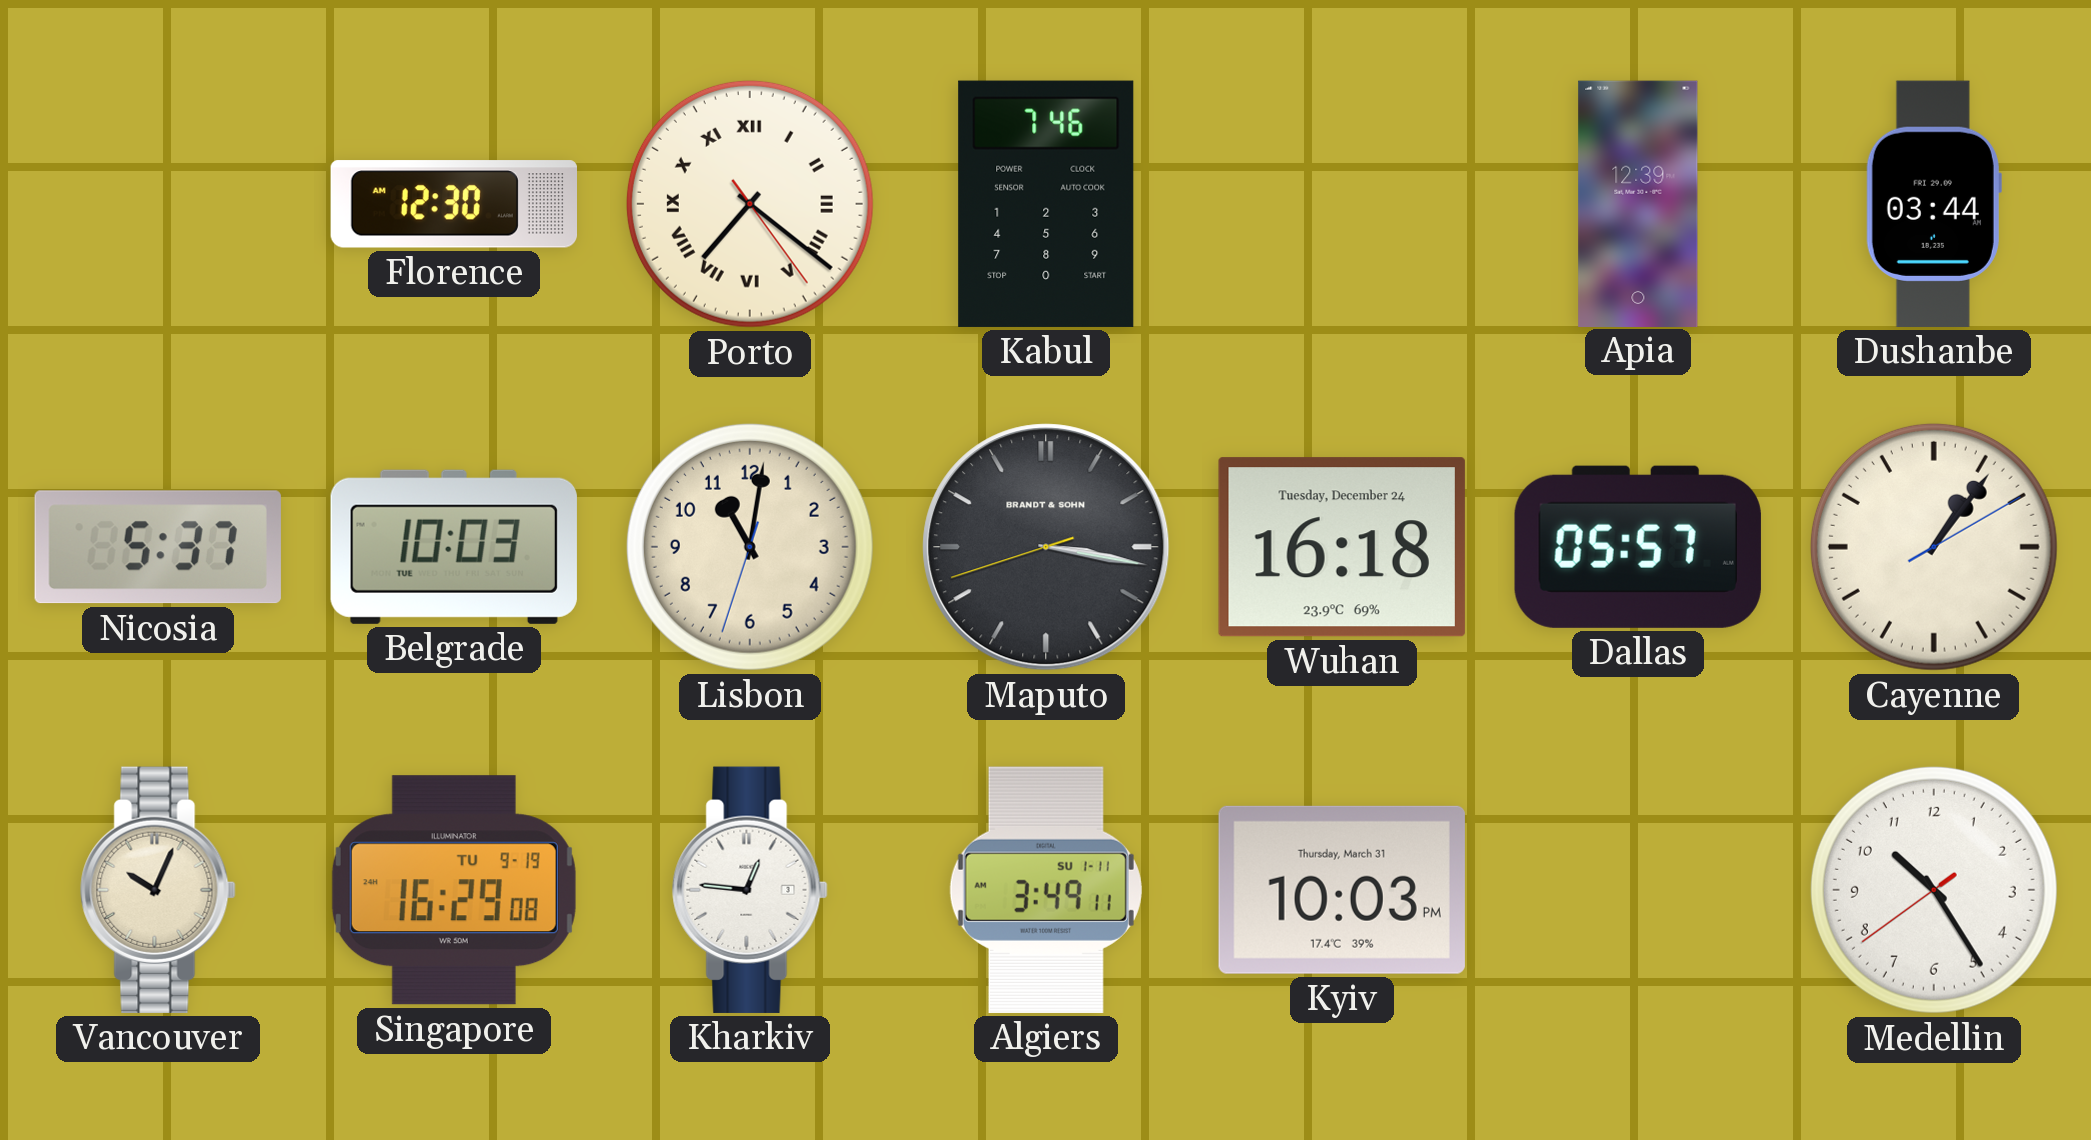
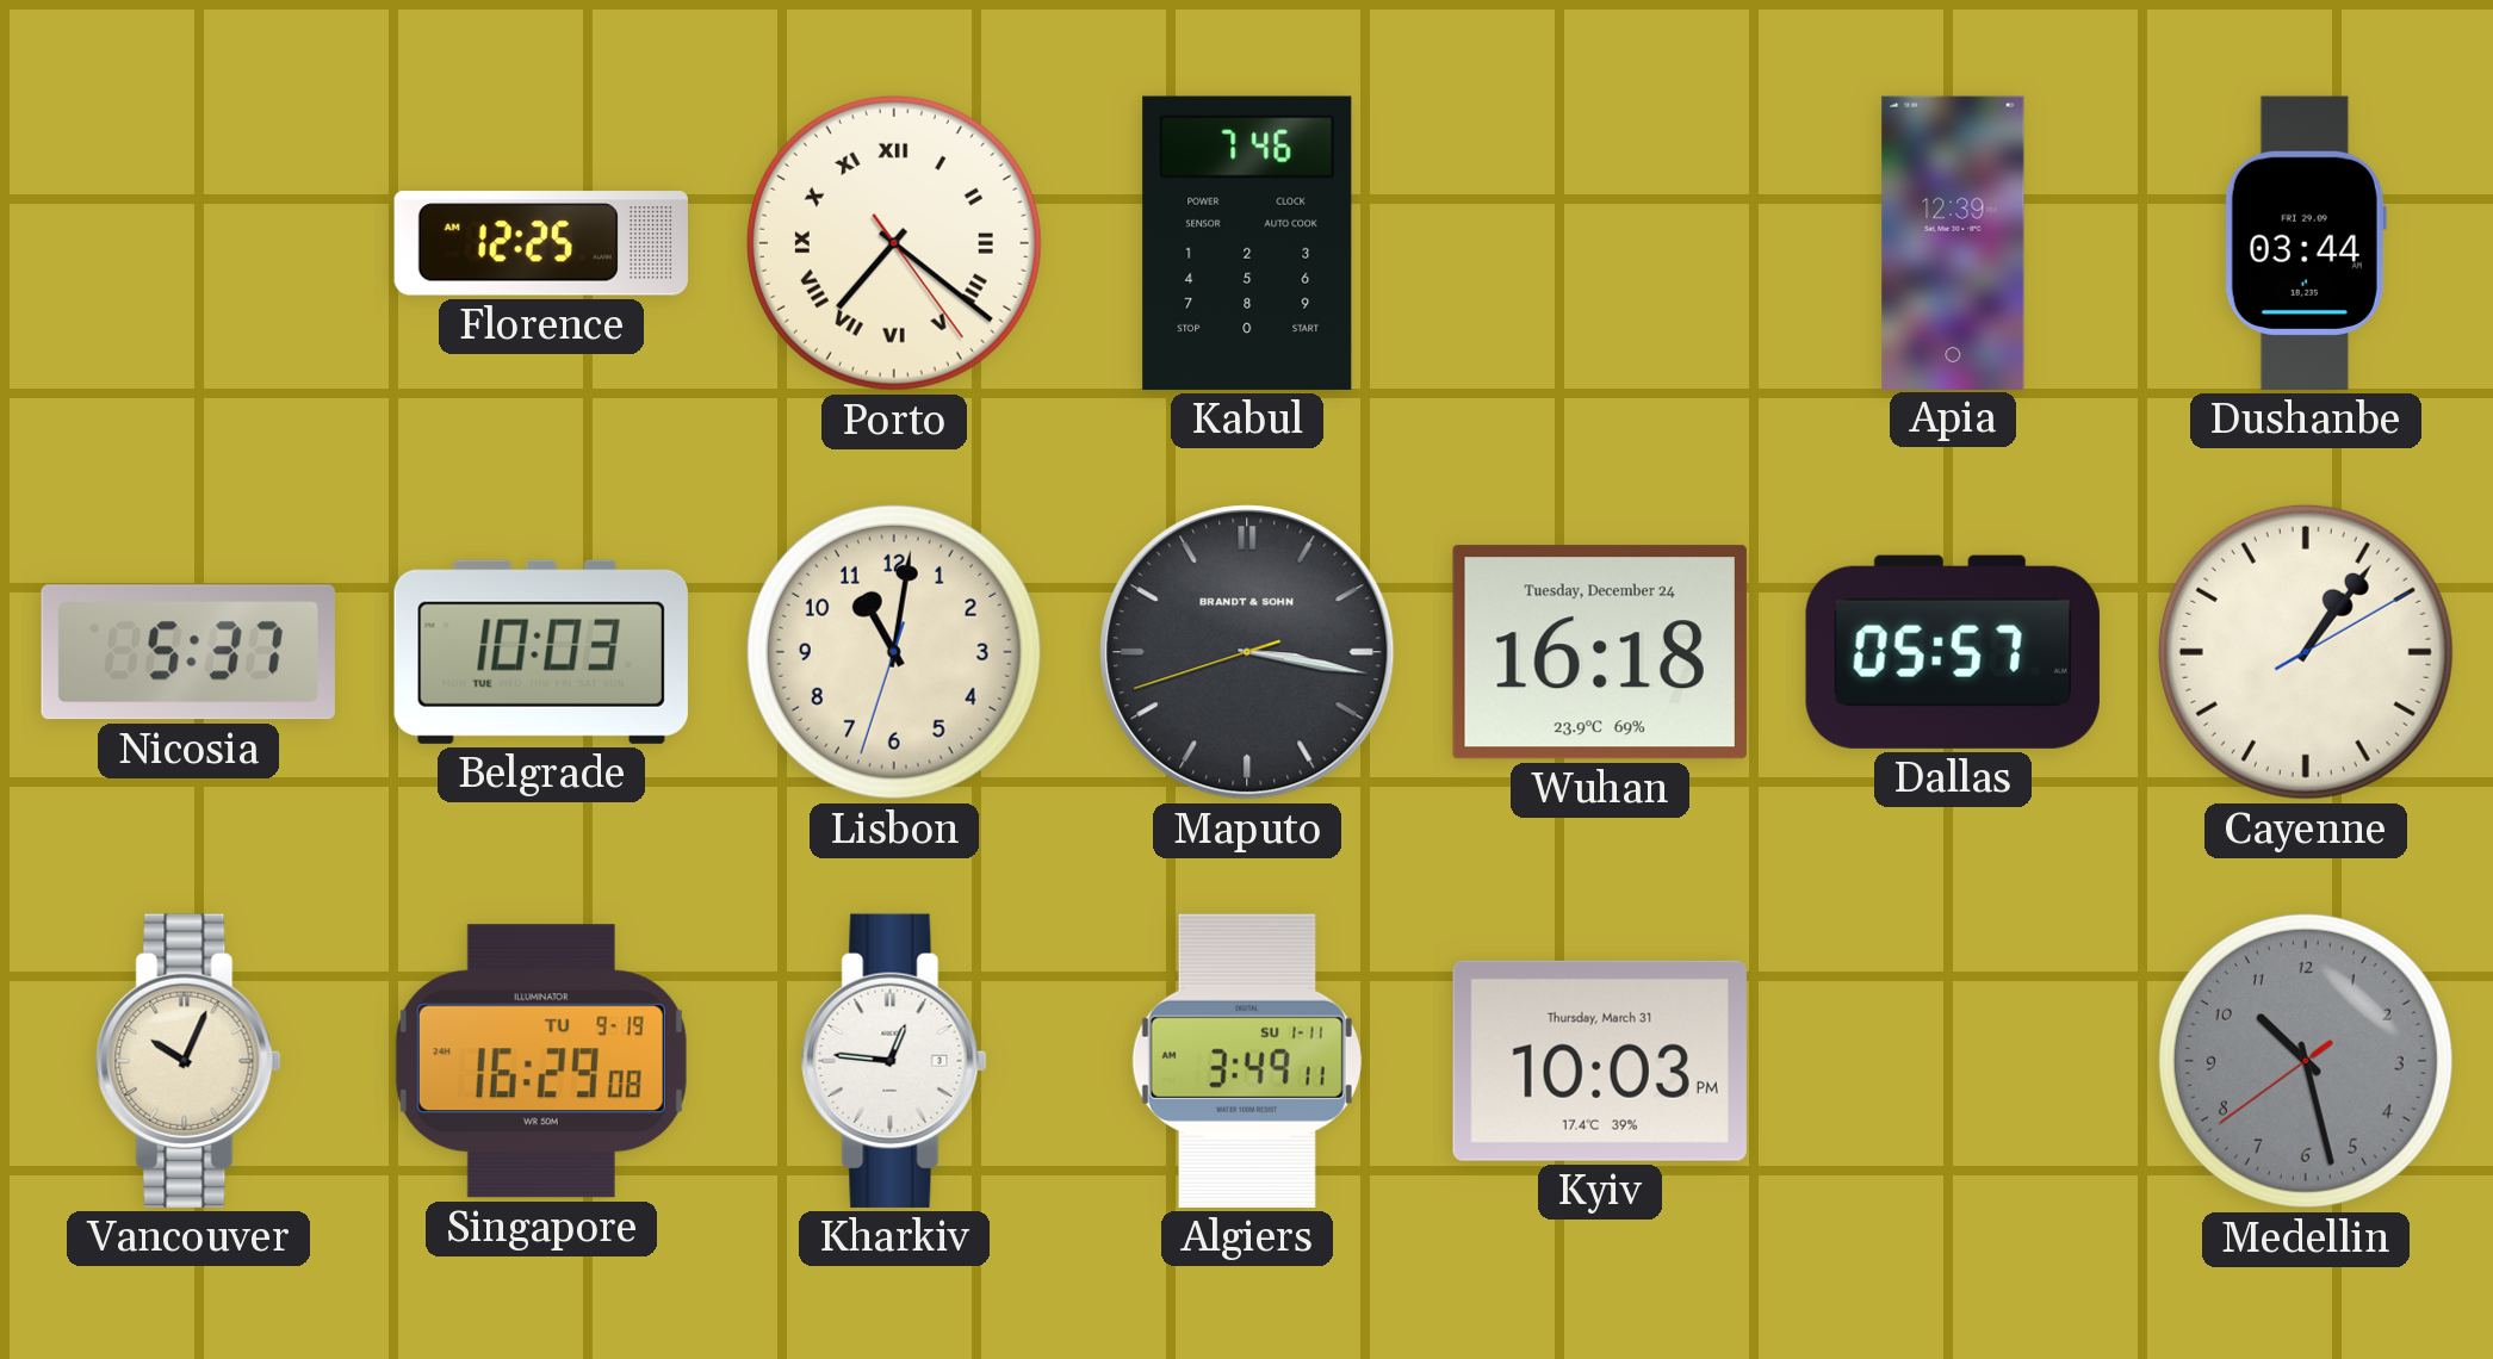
Florence: 12:30 -> 12:25 (540, 243)
Medellin: 10:24 -> 10:27 (2306, 1061)
Medellin dial: white -> grey (2306, 1061)
